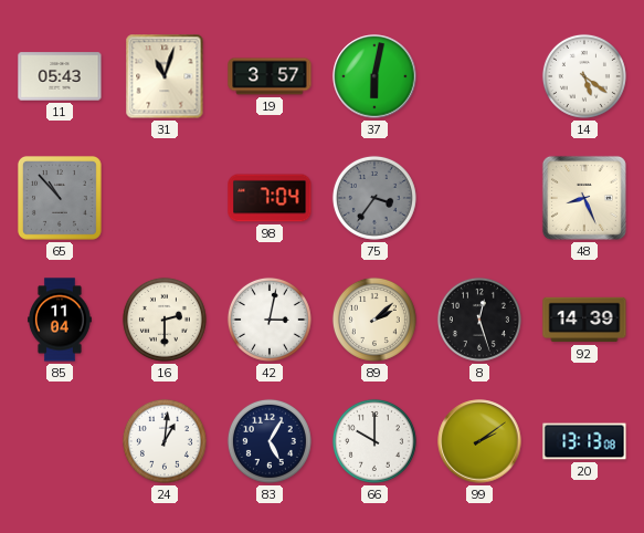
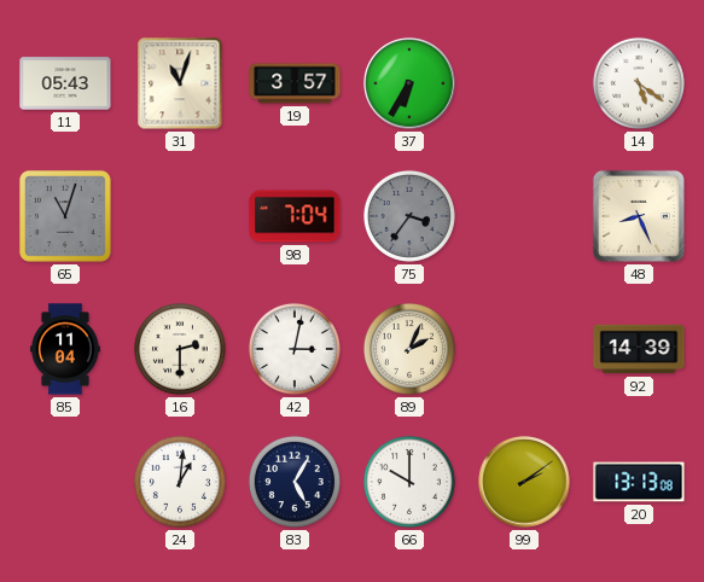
37: 6:02 -> 6:35 (409, 83)
65: 10:53 -> 11:03 (65, 216)
89: 2:08 -> 2:04 (409, 349)
8: 12:27 -> none (479, 320)
